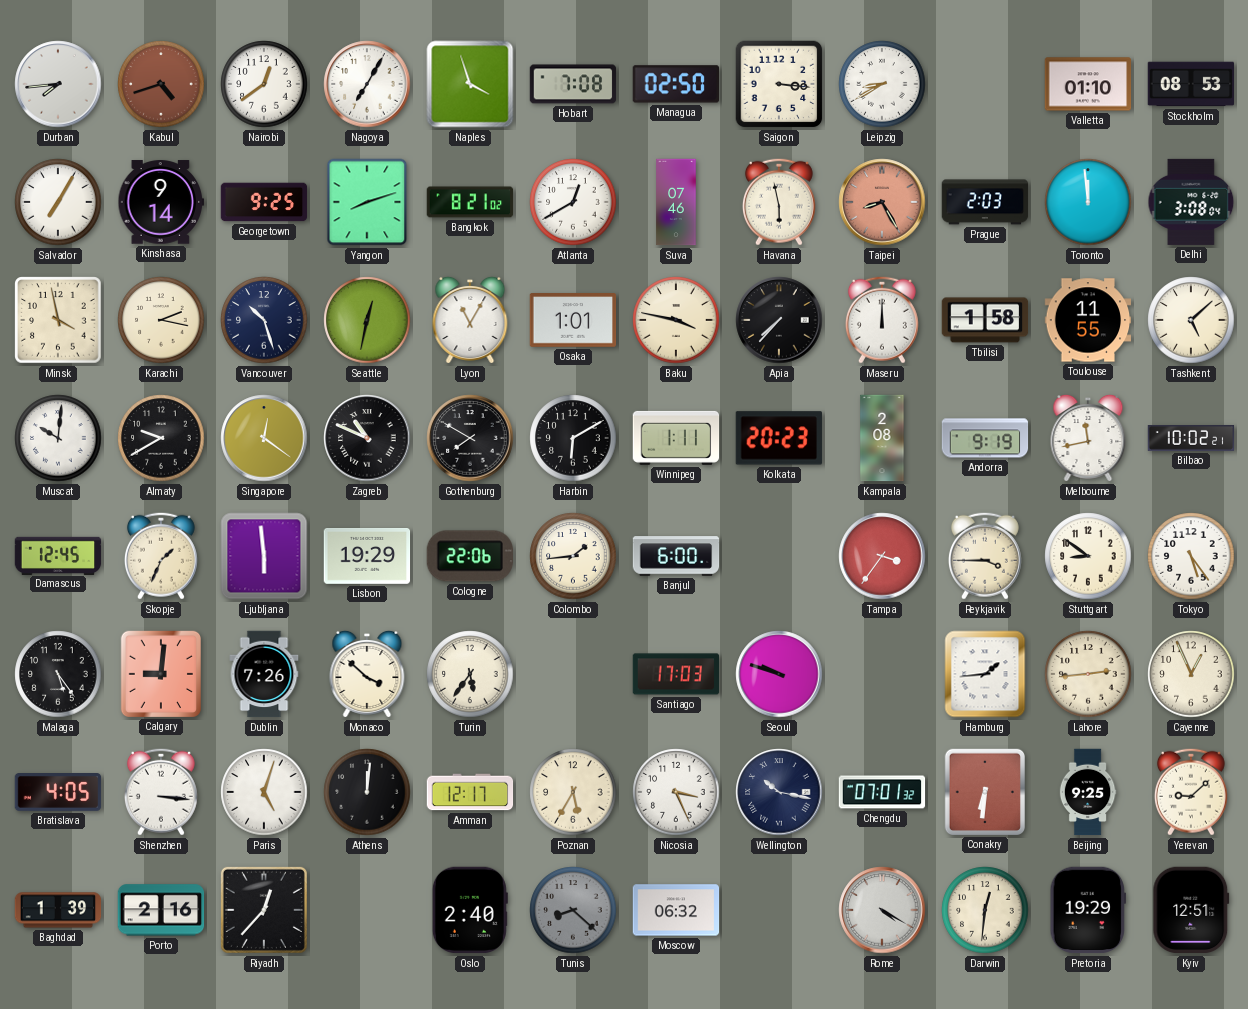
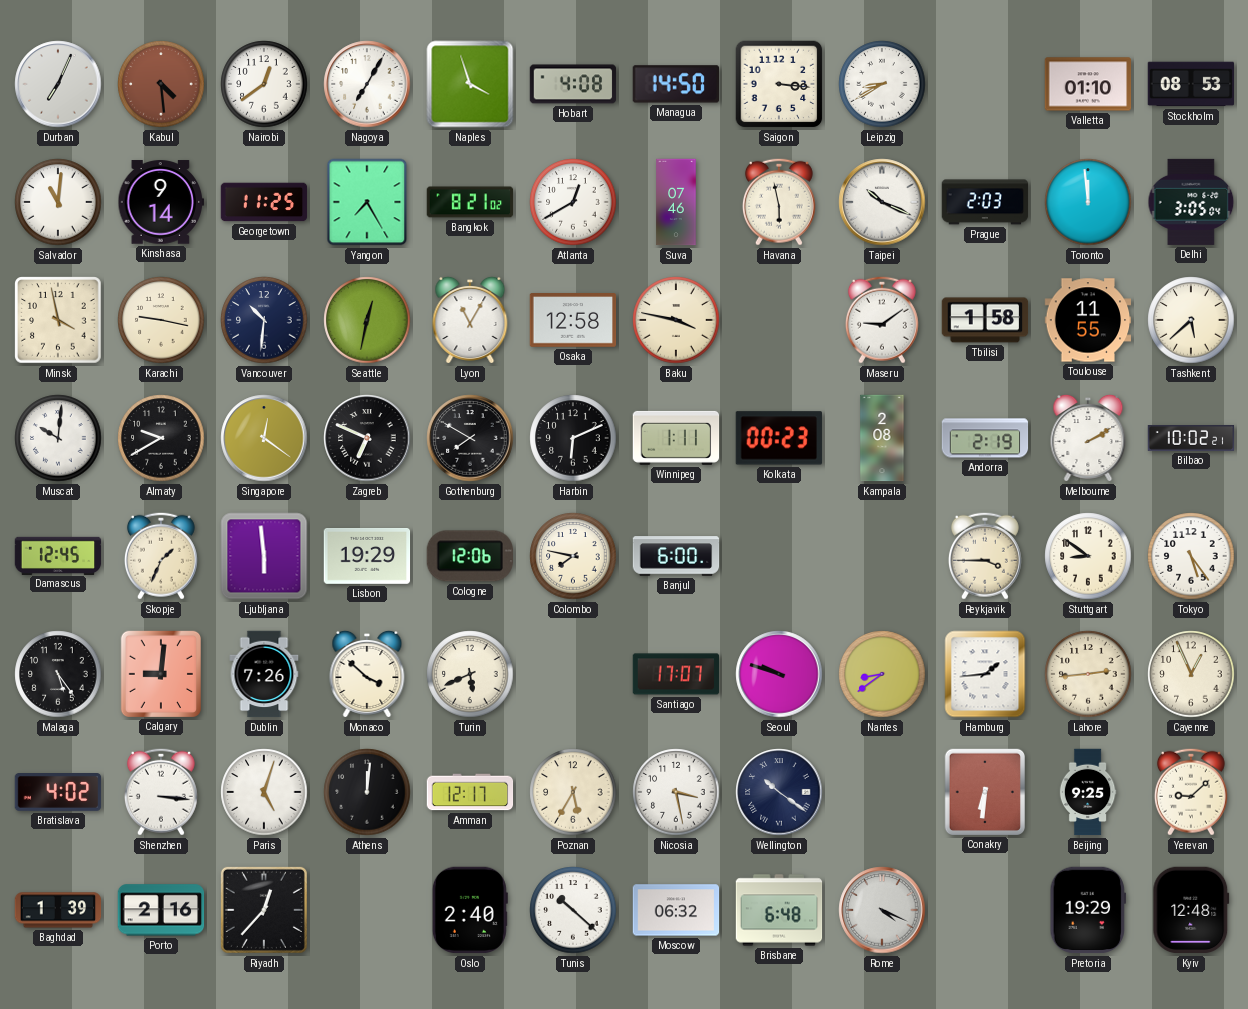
Durban: 7:44 -> 7:04 (58, 84)
Kabul: 4:42 -> 4:29 (161, 84)
Hobart: 7:08 -> 4:08 (573, 84)
Managua: 02:50 -> 14:50 (675, 84)
Salvador: 7:05 -> 11:01 (58, 202)
Georgetown: 9:25 -> 11:25 (264, 202)
Yangon: 8:12 -> 7:25 (367, 202)
Taipei: 8:25 -> 10:19 (882, 202)
Taipei dial: salmon -> white (882, 202)
Delhi: 3:08 -> 3:05 (1191, 202)
Karachi: 2:17 -> 9:17 (161, 320)
Vancouver: 10:27 -> 10:31 (264, 320)
Osaka: 1:01 -> 12:58 (573, 321)
Apia: 7:37 -> none (779, 320)
Maseru: 12:00 -> 9:09 (882, 320)
Tashkent: 5:08 -> 5:38 (1191, 320)
Zagreb: 10:49 -> 6:49 (367, 438)
Harbin: 6:10 -> 6:11 (573, 438)
Kolkata: 20:23 -> 00:23 (779, 438)
Andorra: 9:19 -> 2:19 (985, 438)
Melbourne: 11:43 -> 2:10 (1088, 438)
Cologne: 22:06 -> 12:06 (470, 556)
Colombo: 1:44 -> 7:47 (573, 556)
Tampa: 3:36 -> none (882, 556)
Turin: 5:36 -> 5:41 (470, 674)
Santiago: 17:03 -> 17:07 (676, 674)
Nantes: none -> 8:39 (882, 674)
Bratislava: 4:05 -> 4:02 (58, 793)
Nicosia: 3:26 -> 3:28 (676, 792)
Wellington: 10:17 -> 10:21 (779, 792)
Chengdu: 07:01 -> none (882, 792)
Tunis: 8:22 -> 10:22 (573, 910)
Tunis dial: grey -> white (573, 910)
Brisbane: none -> 6:48 (779, 910)
Rome: 4:20 -> 4:19 (882, 910)
Darwin: 12:31 -> none (985, 910)
Kyiv: 12:51 -> 12:48 (1191, 910)
